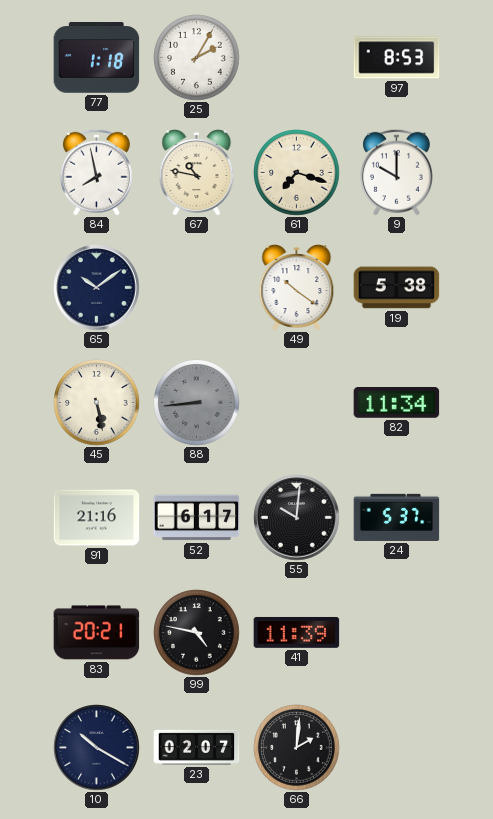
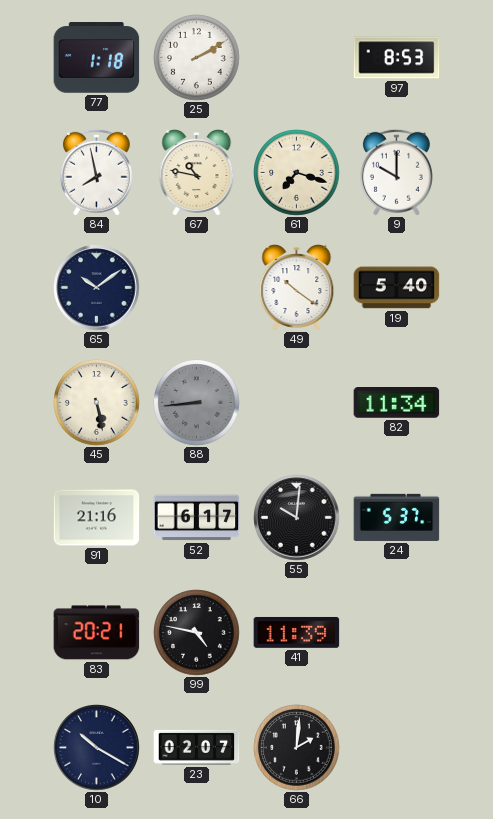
25: 2:05 -> 2:10 (197, 58)
19: 5:38 -> 5:40 (397, 288)
